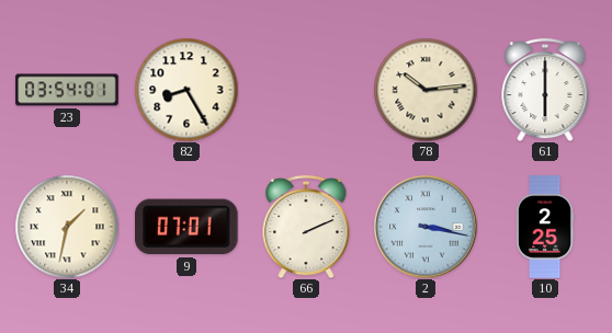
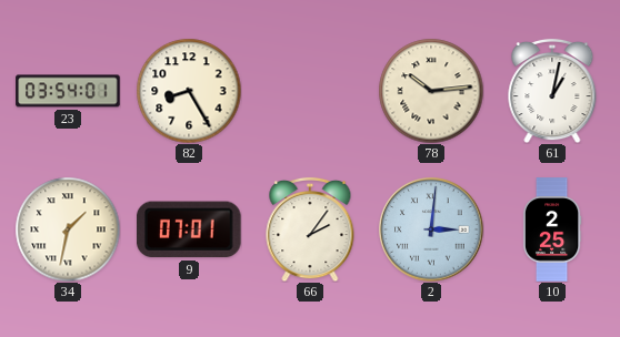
61: 6:00 -> 1:02 (552, 91)
66: 2:11 -> 2:06 (310, 229)
2: 3:17 -> 3:01 (431, 229)
